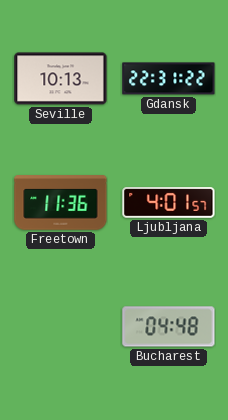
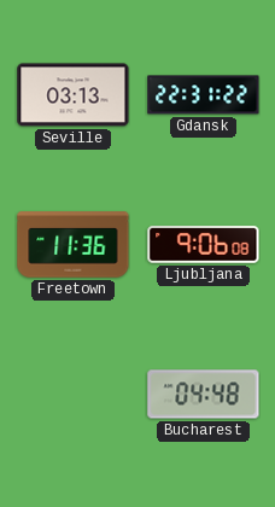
Seville: 10:13 -> 03:13 (74, 95)
Ljubljana: 4:01 -> 9:06 (204, 245)
